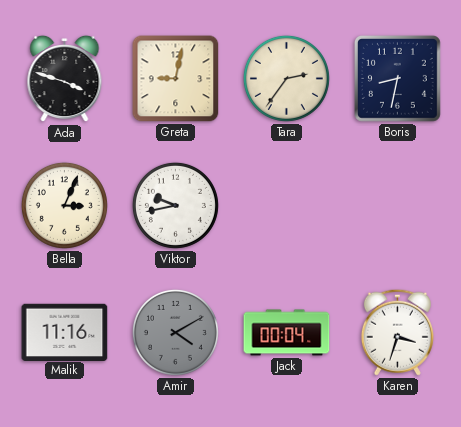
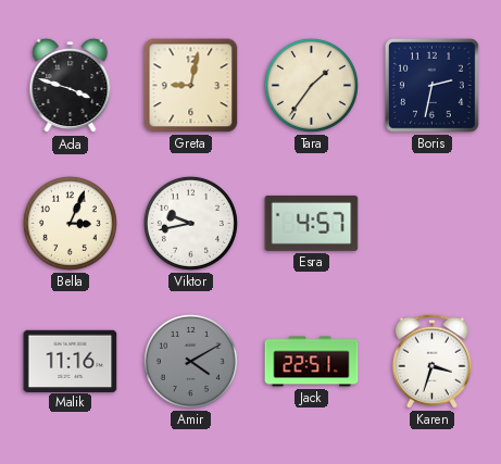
Tara: 2:36 -> 1:36 (311, 85)
Boris: 8:32 -> 2:32 (431, 85)
Esra: none -> 4:57 (312, 223)
Jack: 00:04 -> 22:51 (312, 362)
